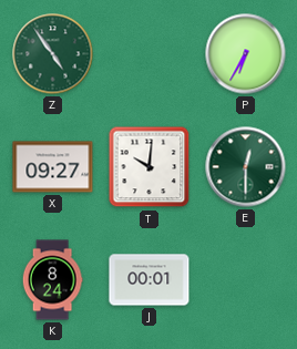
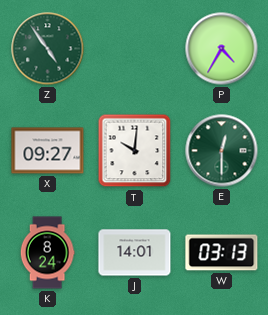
P: 6:35 -> 4:35 (222, 49)
J: 00:01 -> 14:01 (135, 253)
W: none -> 03:13 (222, 253)
